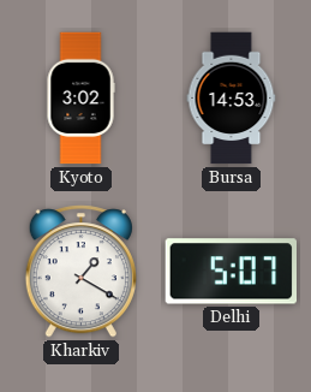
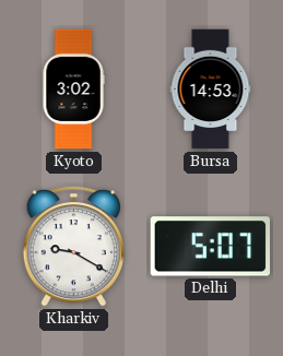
Kharkiv: 1:20 -> 9:20 (73, 247)
